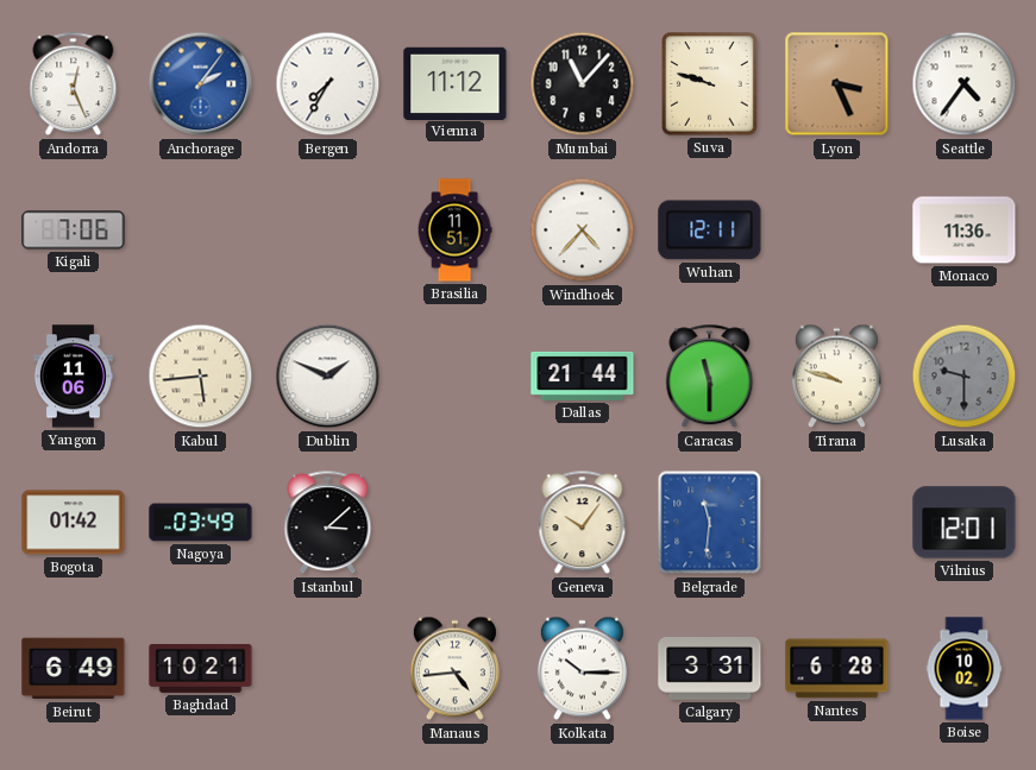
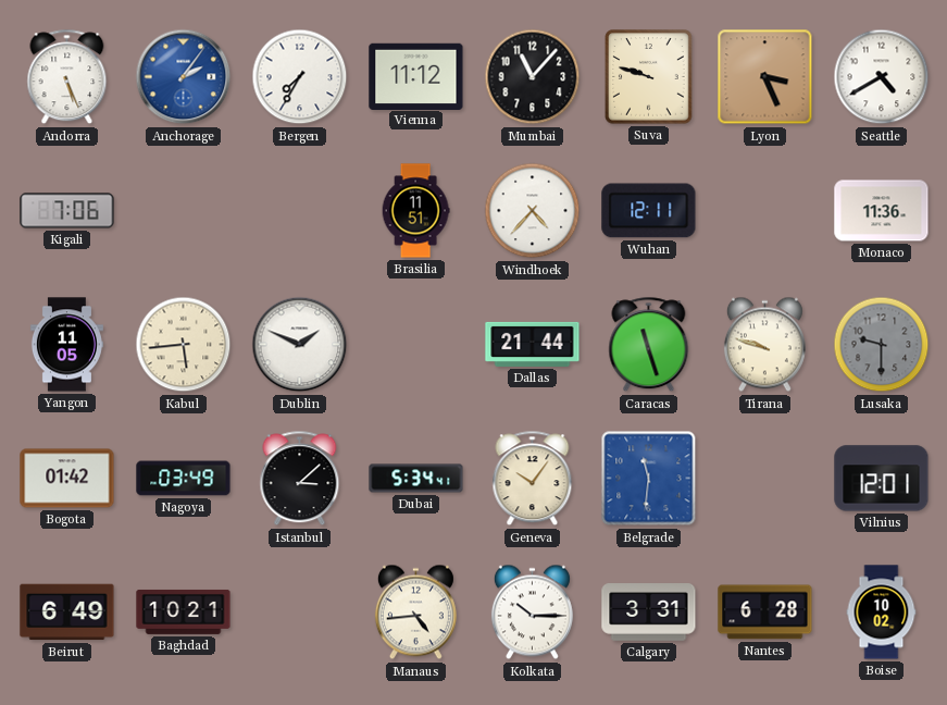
Andorra: 12:26 -> 5:26 (67, 77)
Seattle: 4:36 -> 4:40 (882, 77)
Yangon: 11:06 -> 11:05 (66, 345)
Caracas: 11:30 -> 11:27 (649, 345)
Dubai: none -> 5:34 (416, 479)
